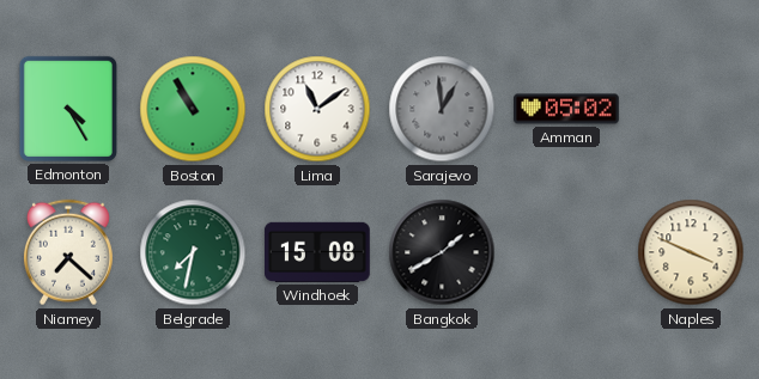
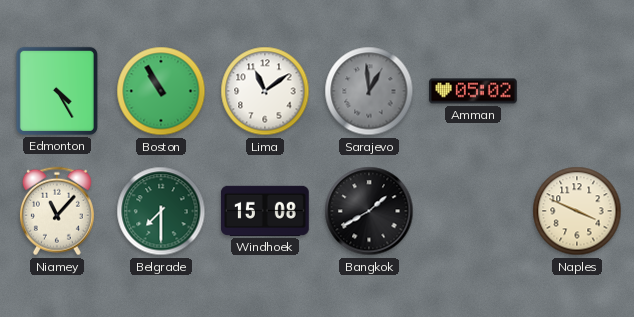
Niamey: 7:22 -> 11:07 (57, 211)
Belgrade: 7:32 -> 7:30 (161, 211)
